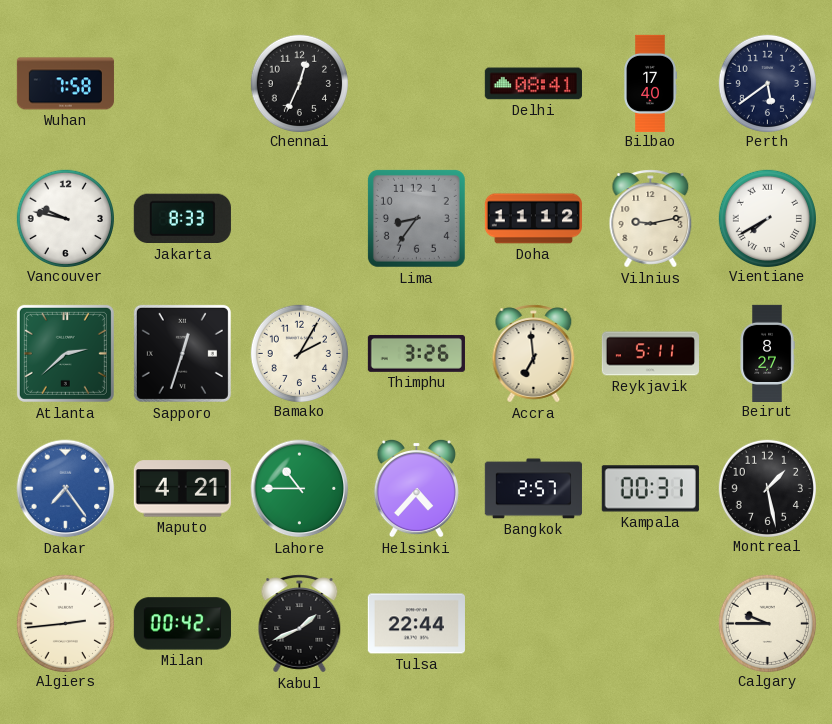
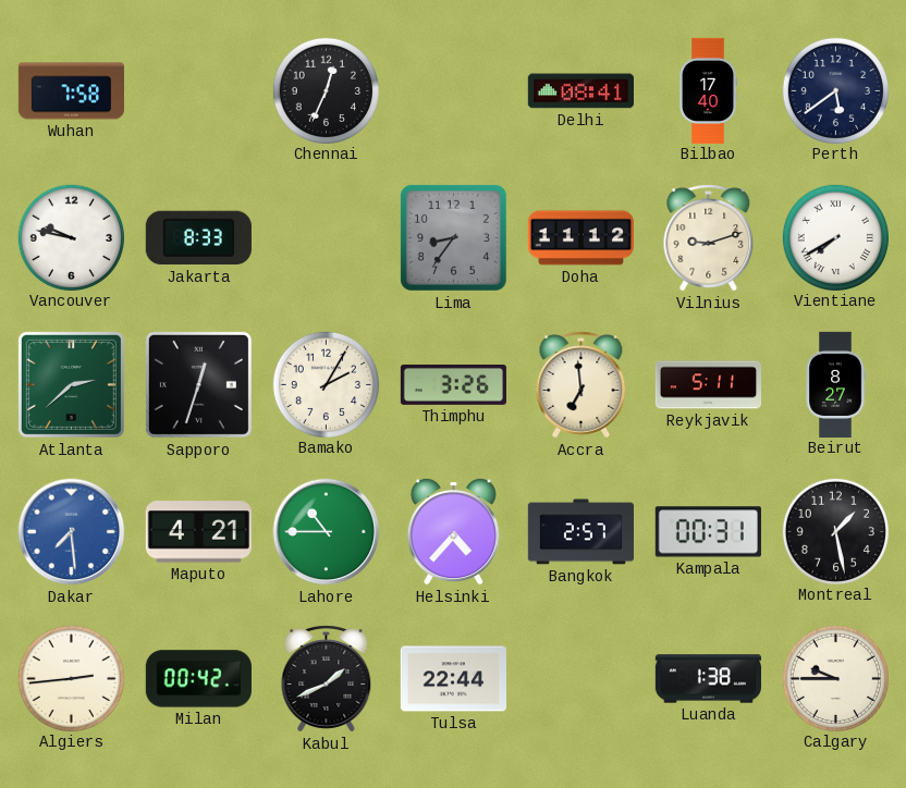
Vilnius: 9:13 -> 9:12 (709, 238)
Dakar: 7:24 -> 7:29 (72, 532)
Luanda: none -> 1:38 (708, 679)
